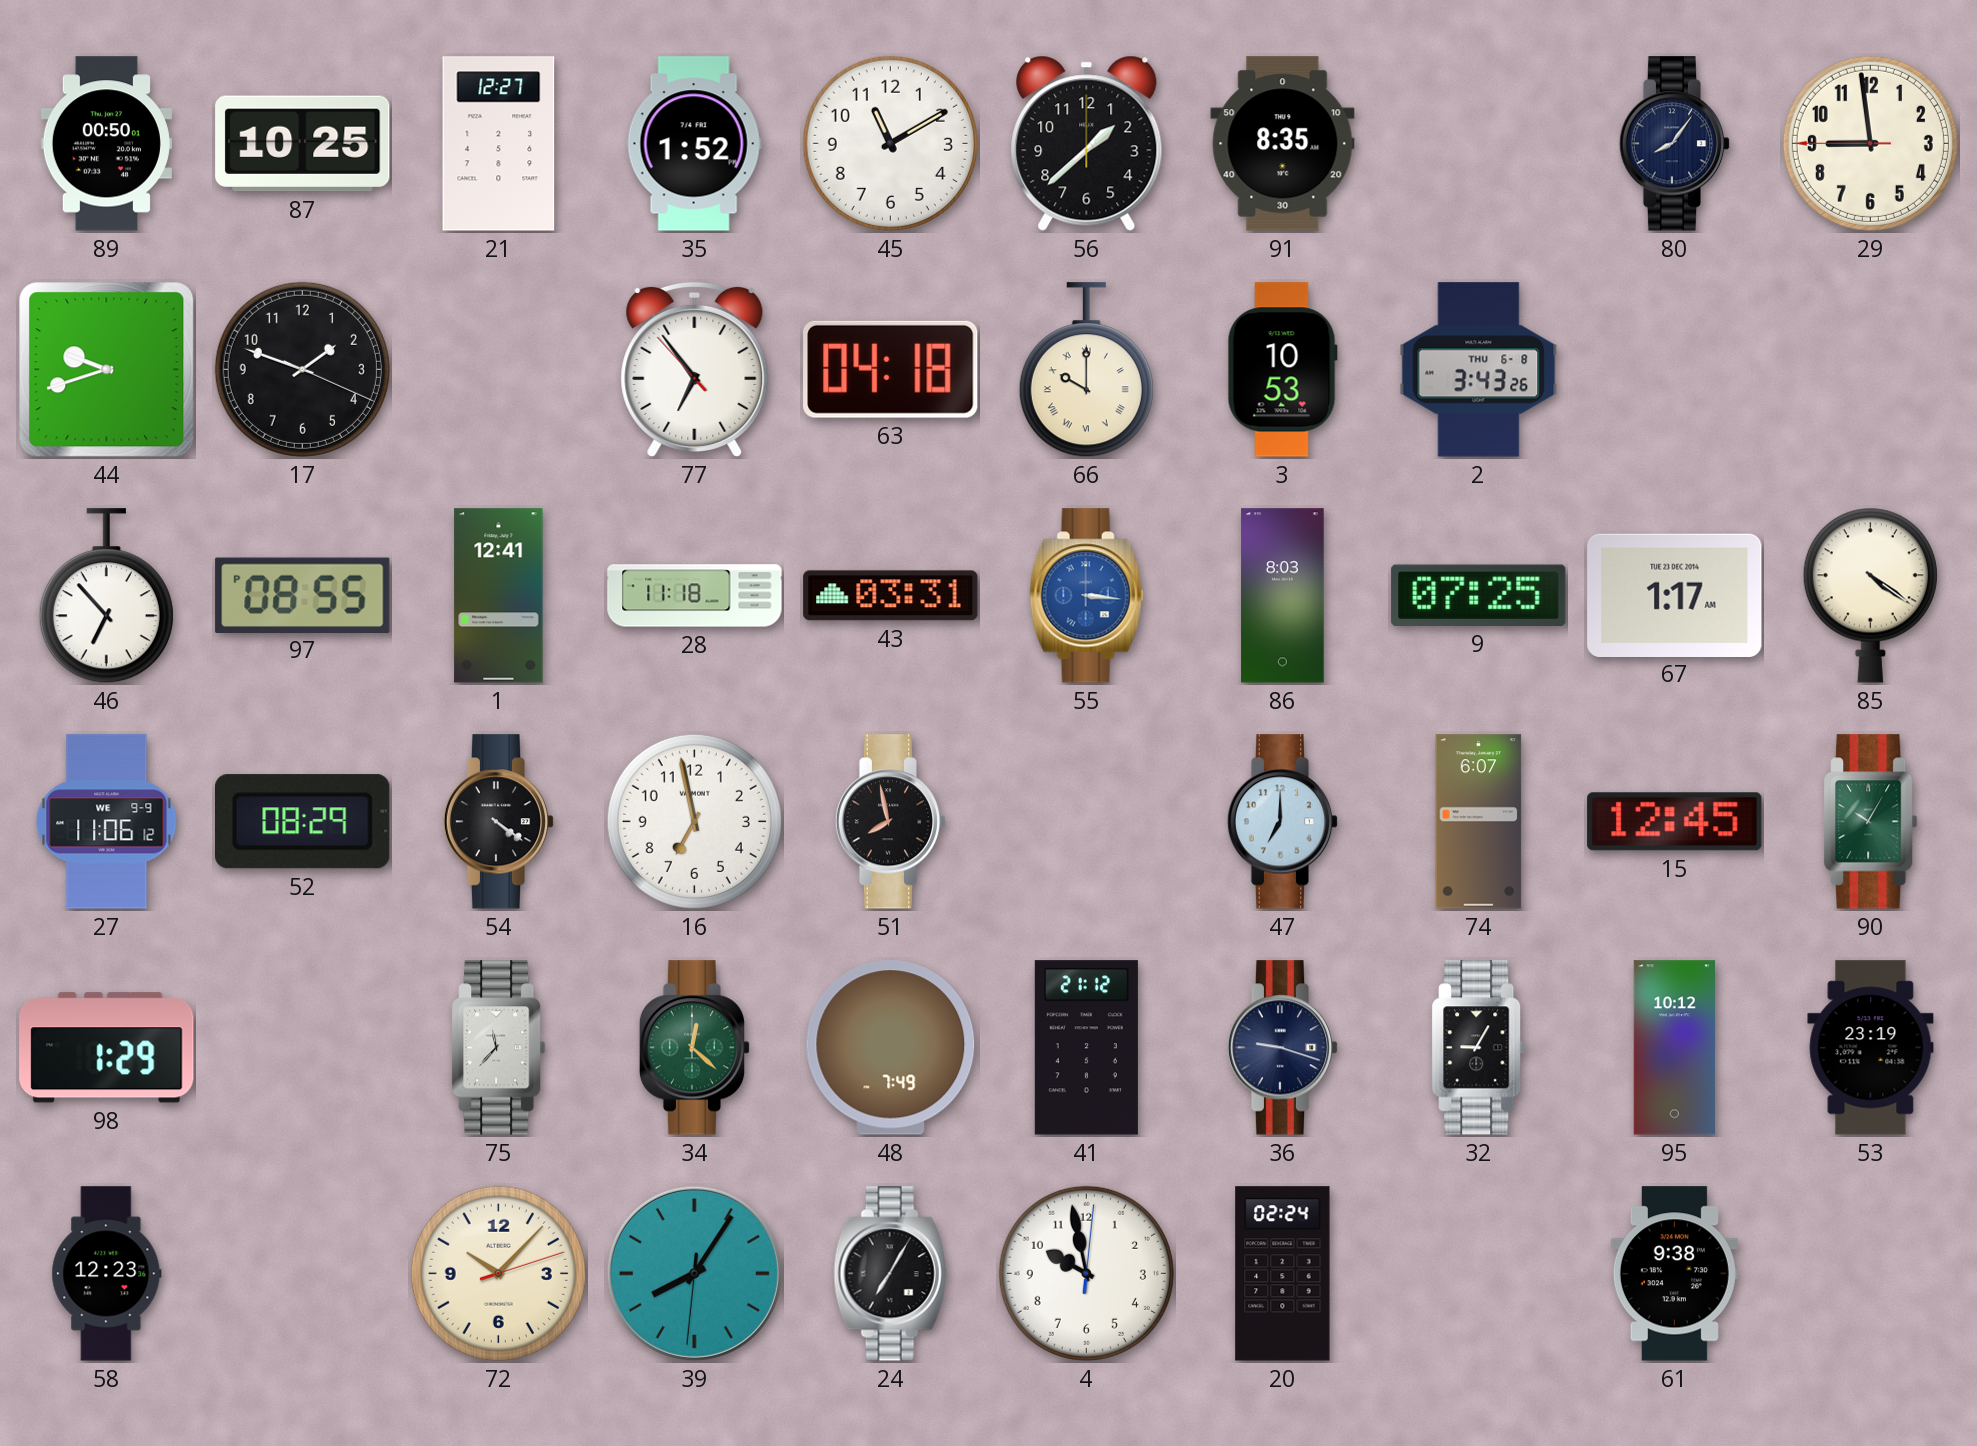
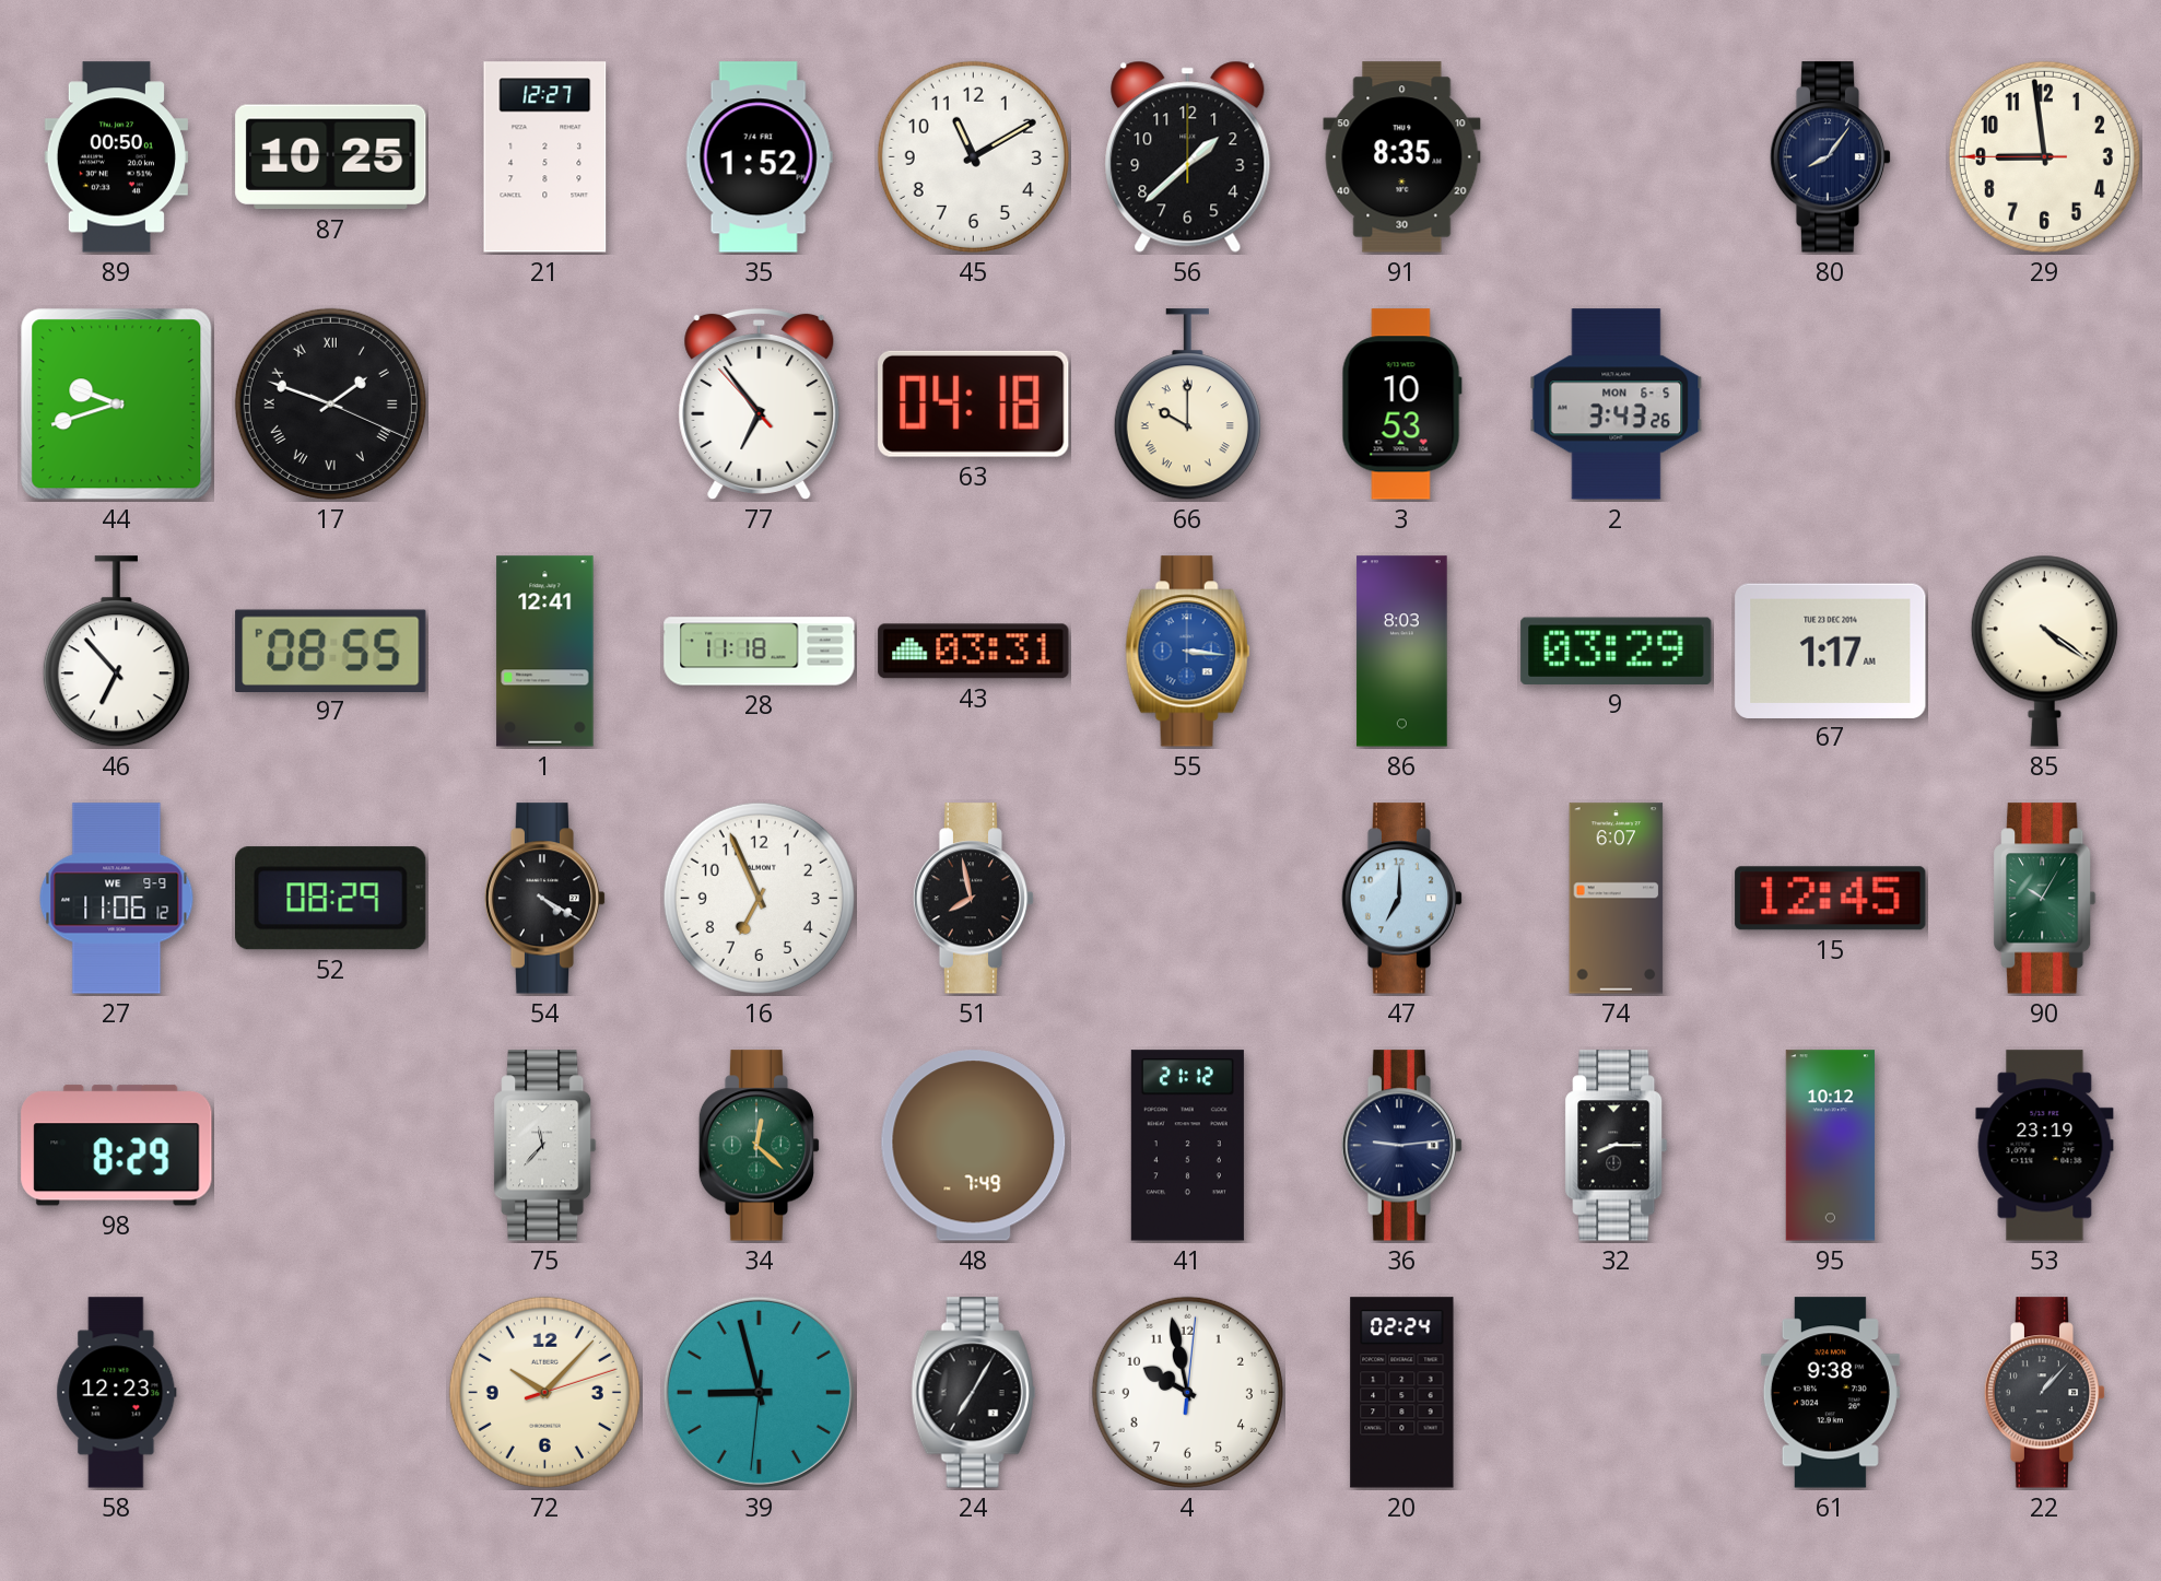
17 numerals: Arabic -> Roman (330, 403)
2 date: THU 6-8 -> MON 6-5 (1617, 405)
9: 07:25 -> 03:29 (1617, 651)
54: 4:21 -> 4:20 (545, 899)
16: 6:58 -> 6:56 (759, 898)
98: 1:29 -> 8:29 (117, 1146)
36: 9:18 -> 9:14 (1402, 1146)
32: 9:05 -> 8:15 (1617, 1146)
39: 8:05 -> 8:57 (759, 1392)
22: none -> 1:07 (2045, 1393)
